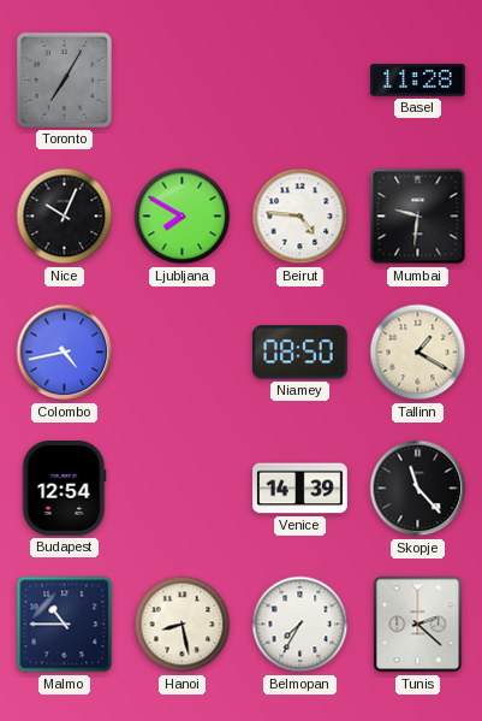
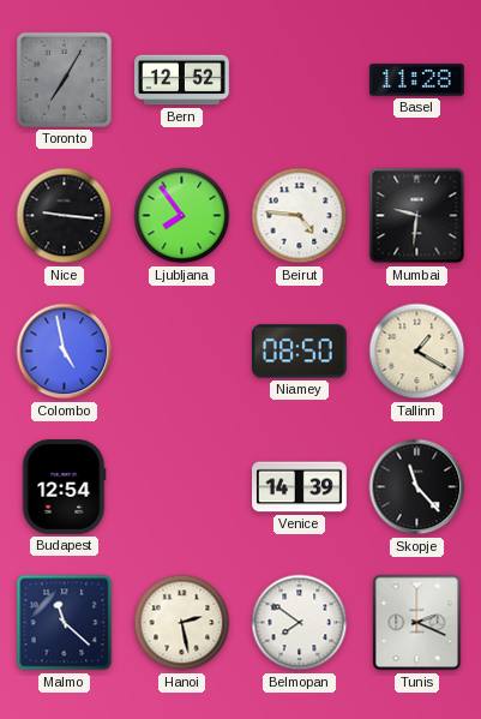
Bern: none -> 12:52 (182, 80)
Nice: 10:04 -> 9:16 (65, 216)
Ljubljana: 7:50 -> 7:54 (182, 216)
Colombo: 4:43 -> 4:58 (65, 352)
Malmo: 10:45 -> 11:22 (65, 623)
Hanoi: 8:28 -> 2:28 (182, 623)
Belmopan: 7:35 -> 7:51 (300, 623)
Tunis: 2:22 -> 2:19 (417, 623)
